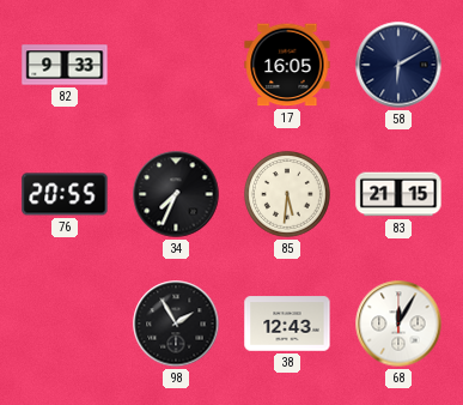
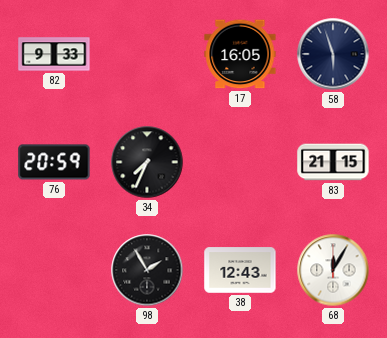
58: 6:10 -> 5:57 (333, 54)
76: 20:55 -> 20:59 (54, 162)
85: 5:31 -> none (287, 194)
